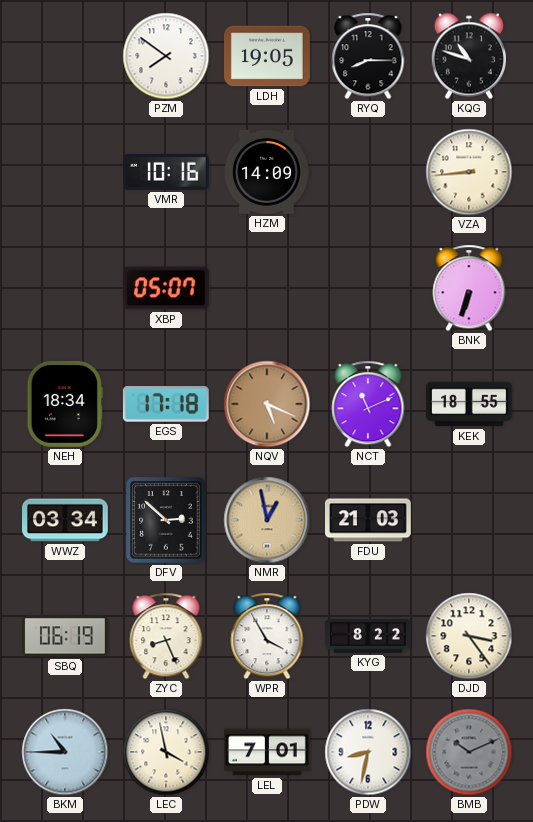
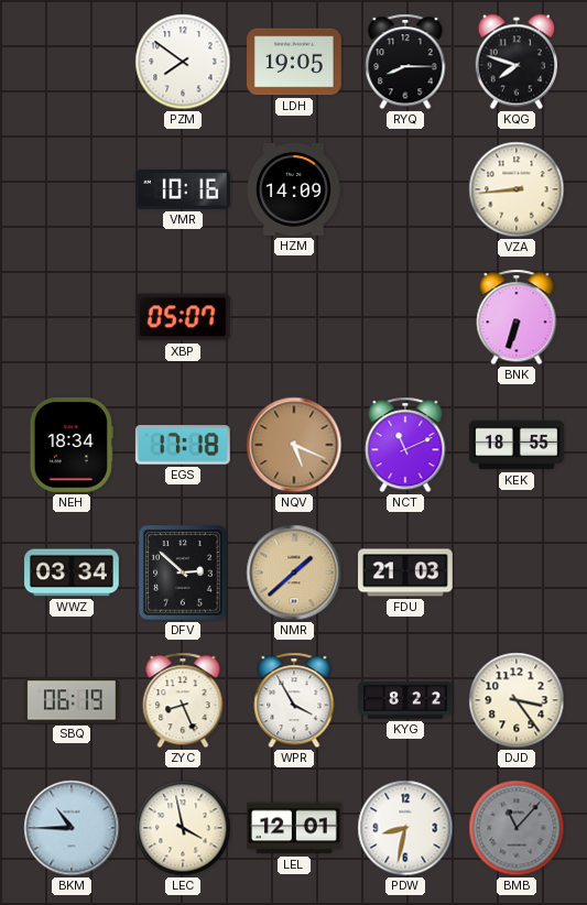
KQG: 10:48 -> 7:48 (517, 62)
NMR: 12:58 -> 1:38 (294, 573)
LEL: 7:01 -> 12:01 (295, 828)
BMB: 10:11 -> 11:07 (517, 828)
